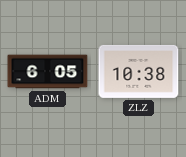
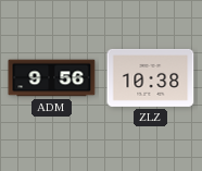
ADM: 6:05 -> 9:56 (52, 78)
